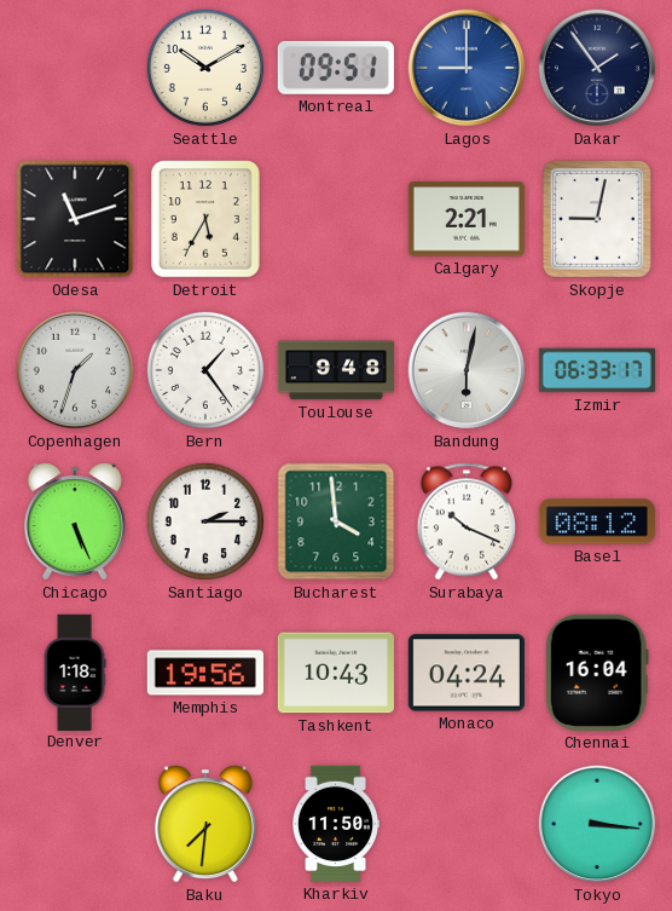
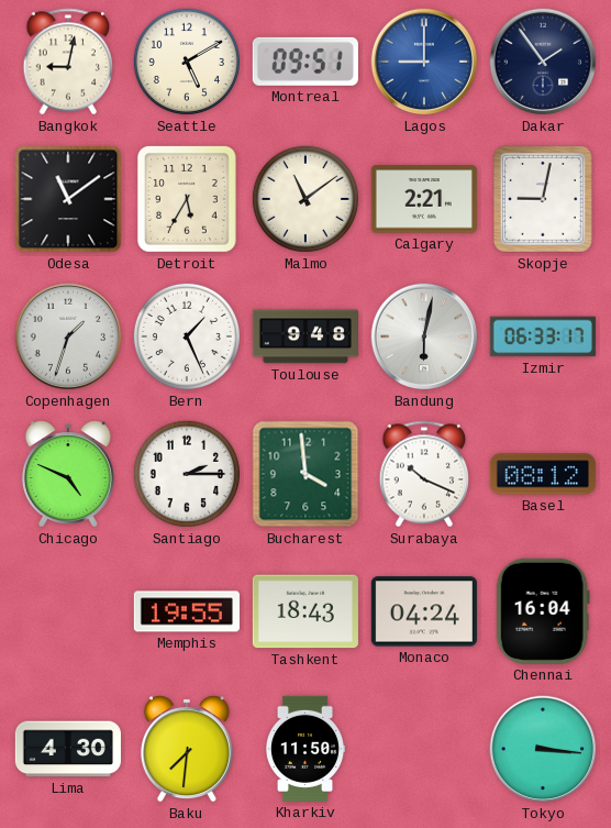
Bangkok: none -> 9:02 (68, 62)
Seattle: 10:10 -> 5:10 (187, 62)
Odesa: 11:12 -> 11:09 (68, 199)
Malmo: none -> 11:09 (305, 199)
Bern: 1:24 -> 1:26 (187, 336)
Chicago: 5:26 -> 4:49 (68, 474)
Denver: 1:18 -> none (75, 671)
Memphis: 19:56 -> 19:55 (187, 611)
Tashkent: 10:43 -> 18:43 (305, 611)
Lima: none -> 4:30 (68, 749)
